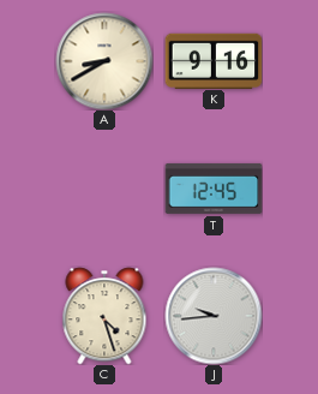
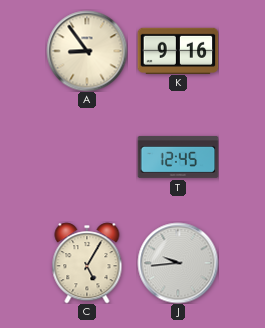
A: 8:40 -> 8:54 (87, 51)
C: 4:27 -> 5:05 (87, 263)
